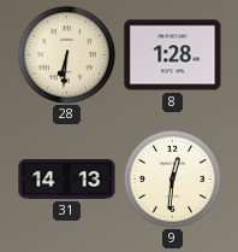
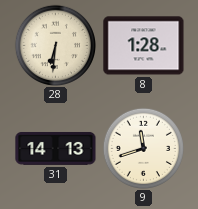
9: 12:31 -> 11:42 (143, 148)
